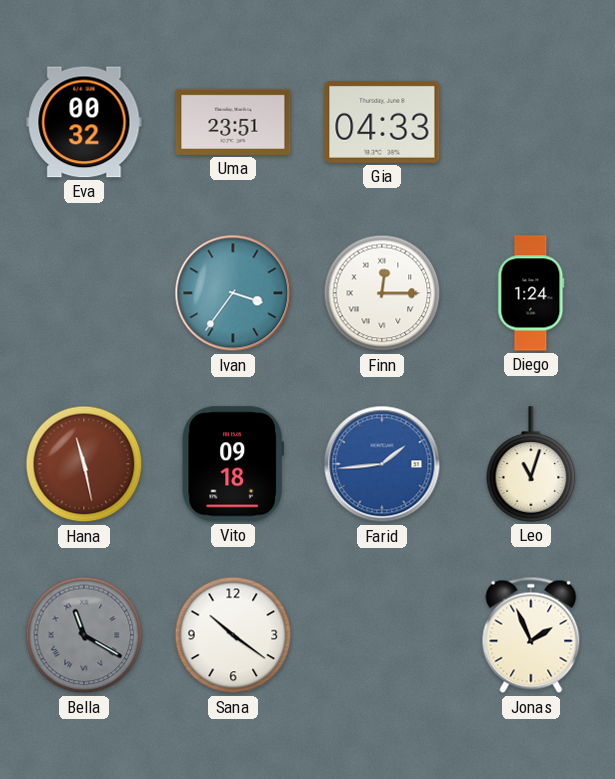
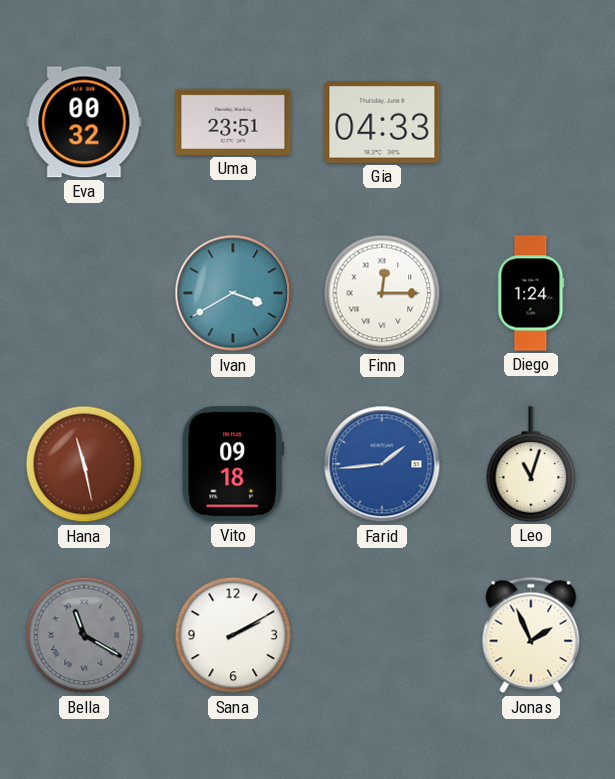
Ivan: 3:36 -> 3:40 (233, 293)
Sana: 10:21 -> 2:10 (233, 635)
